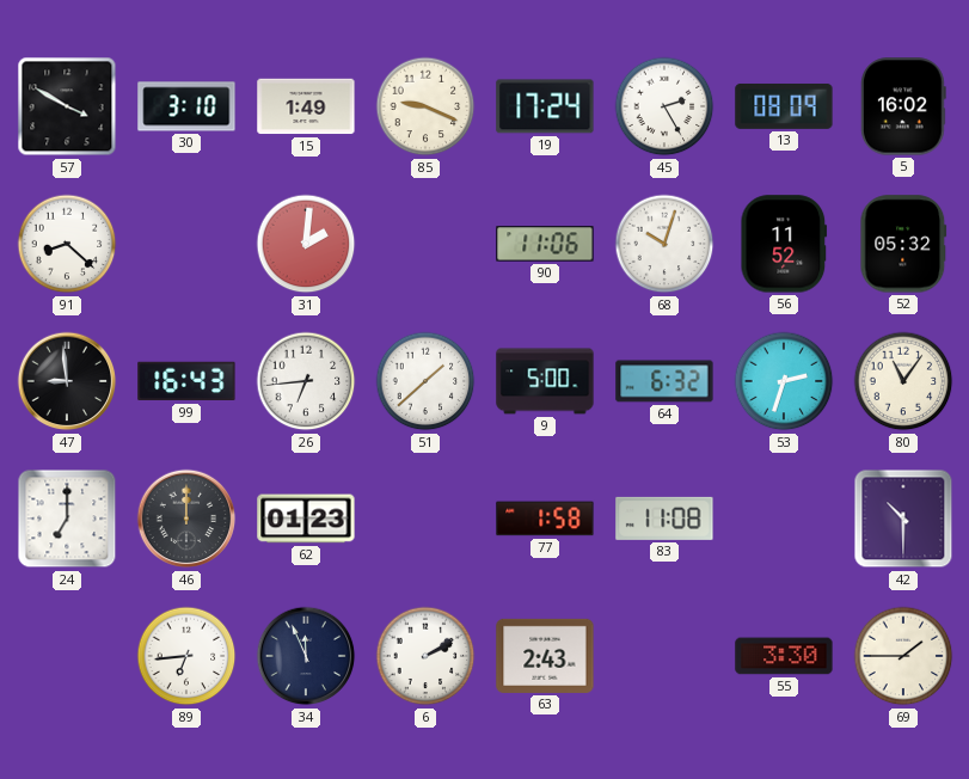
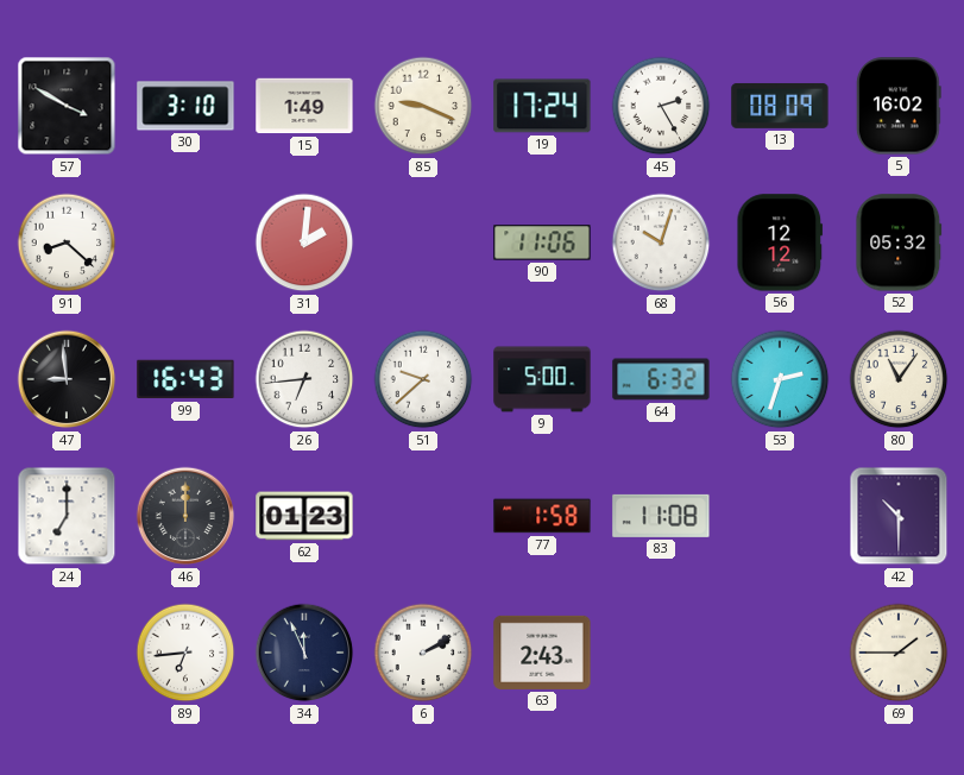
56: 11:52 -> 12:12 (780, 242)
51: 1:38 -> 9:38 (423, 379)
55: 3:30 -> none (784, 656)
